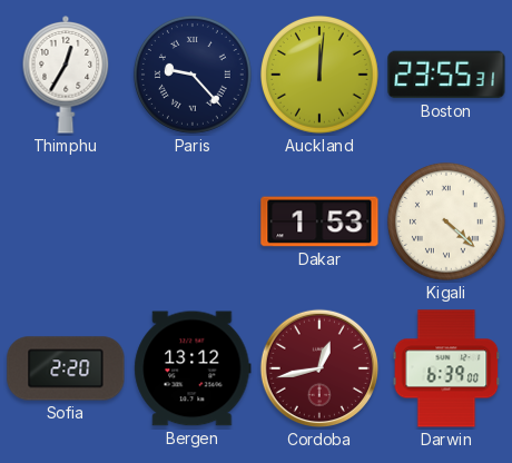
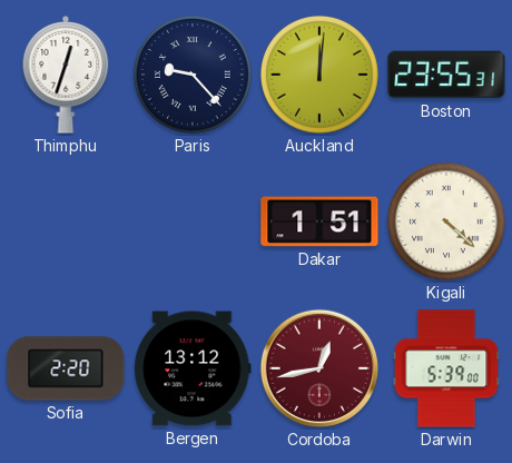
Thimphu: 12:35 -> 12:33 (66, 75)
Dakar: 1:53 -> 1:51 (319, 221)
Darwin: 6:39 -> 5:39 (446, 368)
